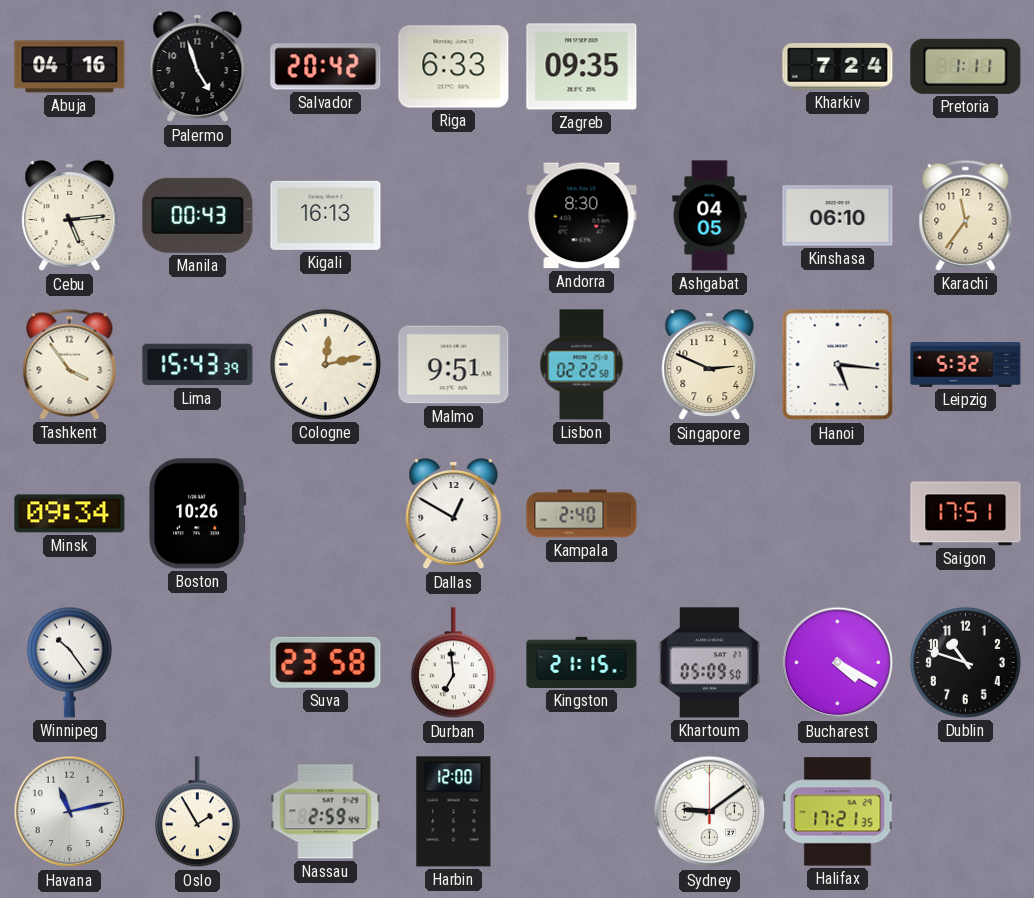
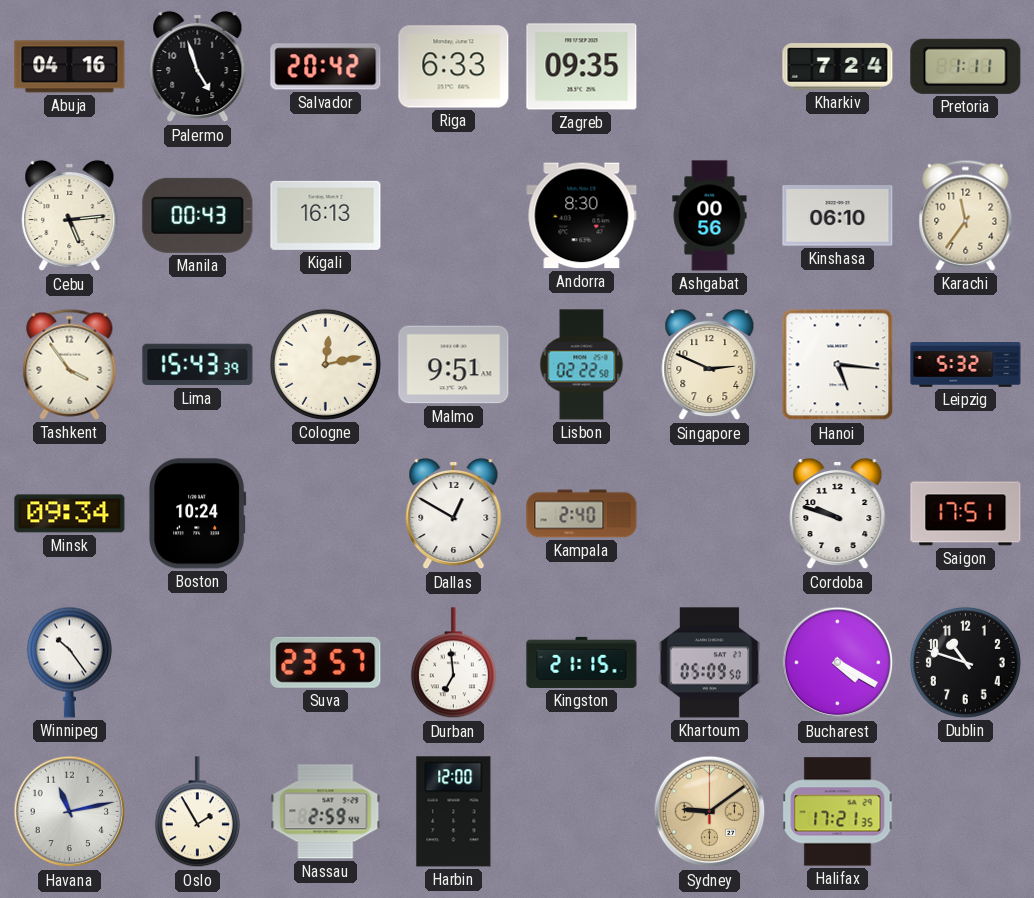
Ashgabat: 04:05 -> 00:56 (710, 216)
Boston: 10:26 -> 10:24 (198, 514)
Cordoba: none -> 9:48 (838, 514)
Suva: 23:58 -> 23:57 (326, 662)
Sydney dial: white -> champagne (710, 812)
